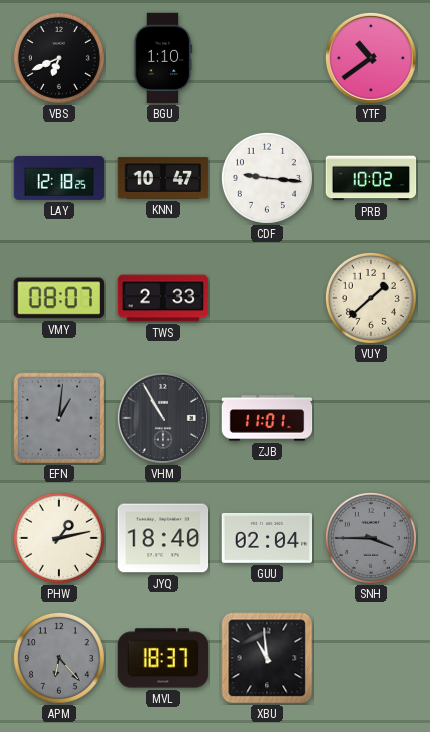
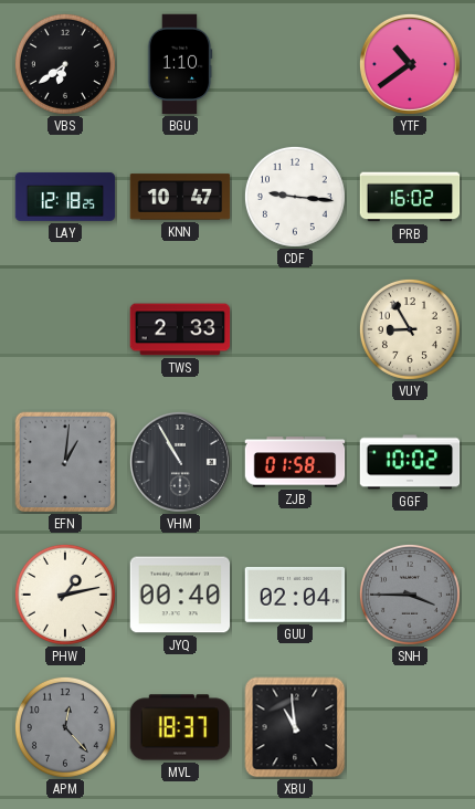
VBS: 6:41 -> 6:39 (65, 64)
PRB: 10:02 -> 16:02 (410, 197)
VMY: 08:07 -> none (58, 298)
VUY: 1:38 -> 8:55 (410, 329)
ZJB: 11:01 -> 01:58 (295, 462)
GGF: none -> 10:02 (410, 462)
JYQ: 18:40 -> 00:40 (180, 595)
APM: 6:23 -> 12:23 (65, 727)
